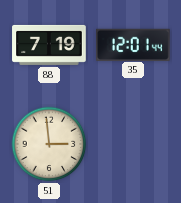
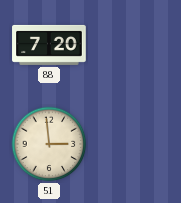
88: 7:19 -> 7:20 (49, 45)
35: 12:01 -> none (134, 44)
